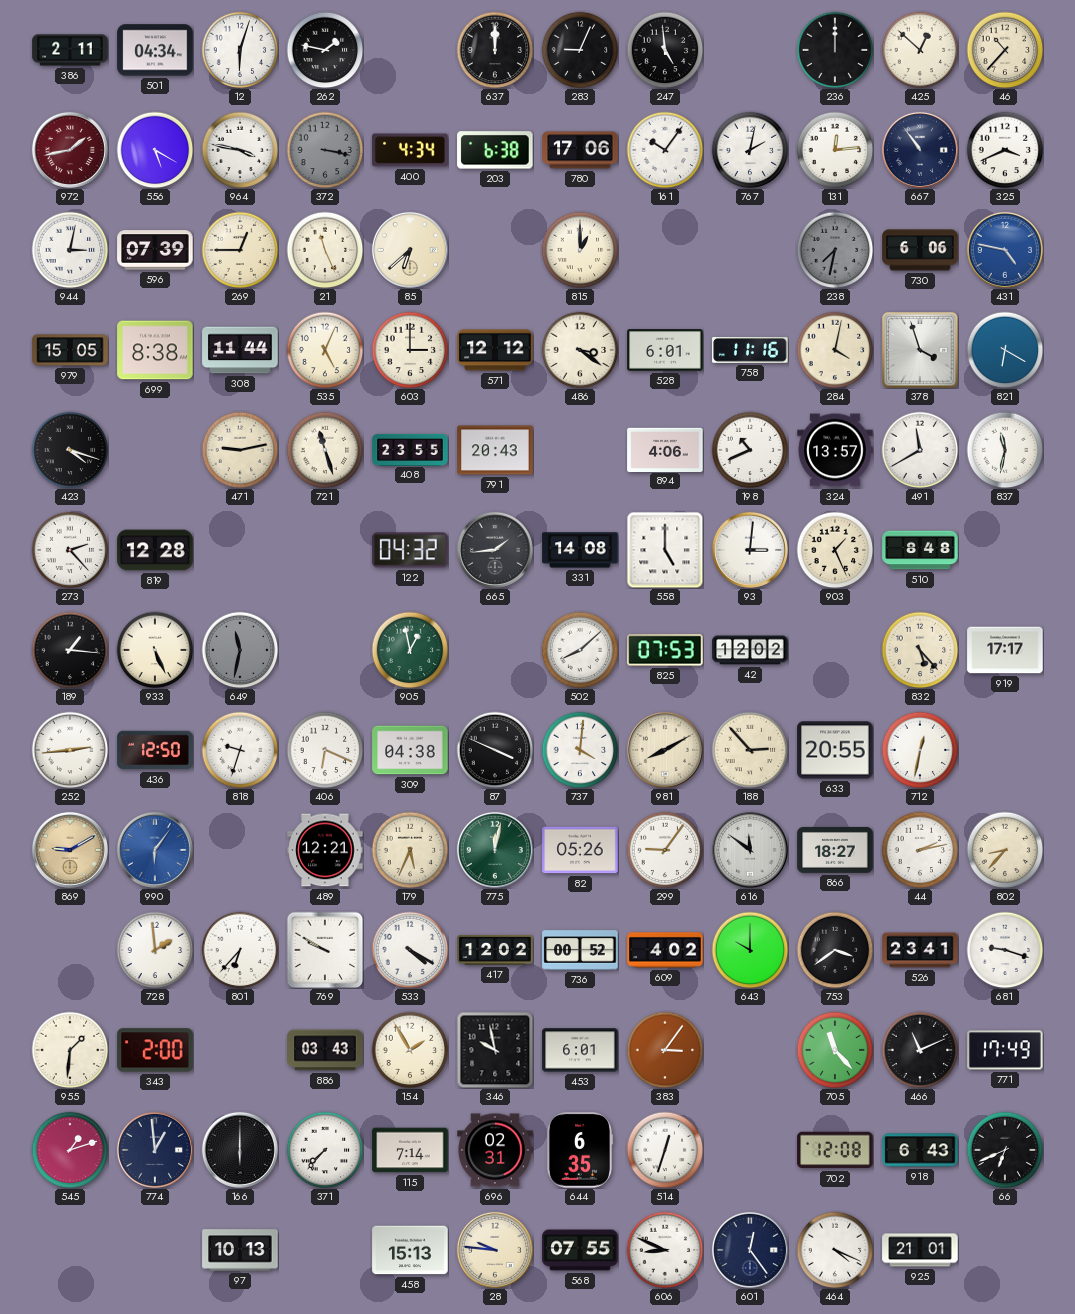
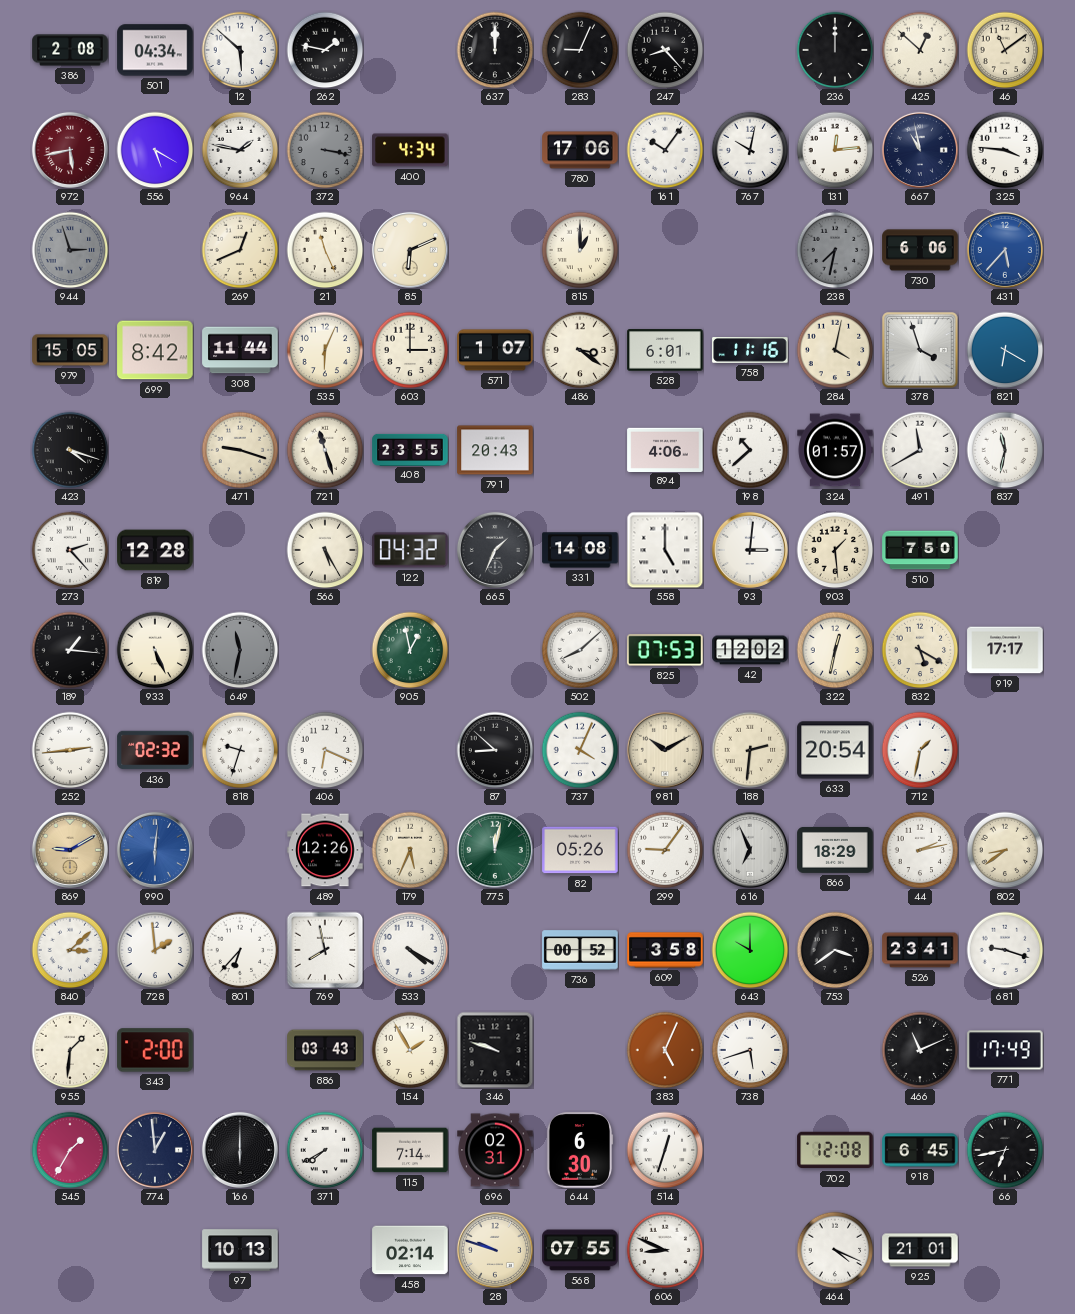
386: 2:11 -> 2:08 (70, 50)
12: 6:03 -> 5:52 (240, 50)
247: 4:59 -> 8:23 (665, 50)
46: 10:37 -> 11:09 (1005, 50)
972: 1:43 -> 5:43 (70, 150)
964: 3:47 -> 1:47 (240, 150)
203: 6:38 -> none (495, 150)
767: 2:02 -> 10:02 (750, 150)
667: 10:54 -> 10:58 (920, 150)
325: 3:41 -> 3:46 (1005, 150)
944: 3:02 -> 2:57 (70, 250)
944 dial: white -> grey (70, 250)
596: 07:39 -> none (155, 250)
269: 12:45 -> 12:41 (240, 250)
85: 6:38 -> 6:11 (410, 250)
431: 4:47 -> 5:37 (1005, 250)
699: 8:38 -> 8:42 (155, 350)
535: 5:04 -> 6:04 (325, 350)
571: 12:12 -> 1:07 (495, 350)
471: 9:13 -> 9:18 (240, 450)
198: 10:41 -> 10:38 (750, 450)
324: 13:57 -> 01:57 (835, 450)
566: none -> 5:25 (325, 550)
665: 1:44 -> 1:34 (495, 550)
903: 1:26 -> 1:29 (835, 550)
510: 8:48 -> 7:50 (920, 550)
322: none -> 12:32 (835, 650)
832: 5:23 -> 5:20 (920, 650)
436: 12:50 -> 02:32 (155, 750)
309: 04:38 -> none (410, 750)
87: 3:49 -> 8:52 (495, 750)
737: 4:01 -> 4:04 (580, 750)
981: 8:10 -> 10:10 (665, 750)
188: 2:53 -> 2:31 (750, 750)
633: 20:55 -> 20:54 (835, 750)
712: 12:32 -> 1:32 (920, 750)
990: 6:06 -> 6:01 (155, 850)
489: 12:21 -> 12:26 (325, 850)
616: 11:51 -> 6:56 (750, 850)
866: 18:27 -> 18:29 (835, 850)
802: 8:37 -> 8:39 (1005, 850)
840: none -> 3:08 (70, 950)
769: 9:50 -> 7:58 (325, 950)
417: 12:02 -> none (495, 950)
609: 4:02 -> 3:58 (665, 950)
346: 9:58 -> 9:48 (495, 1050)
453: 6:01 -> none (580, 1050)
383: 3:06 -> 5:04 (665, 1050)
738: none -> 5:42 (750, 1050)
705: 11:23 -> none (835, 1050)
545: 1:12 -> 1:35 (70, 1150)
371: 7:37 -> 7:40 (325, 1150)
644: 6:35 -> 6:30 (580, 1150)
918: 6:43 -> 6:45 (920, 1150)
66: 6:41 -> 6:43 (1005, 1150)
458: 15:13 -> 02:14 (410, 1250)
28: 9:46 -> 9:48 (495, 1250)
601: 12:24 -> none (750, 1250)
